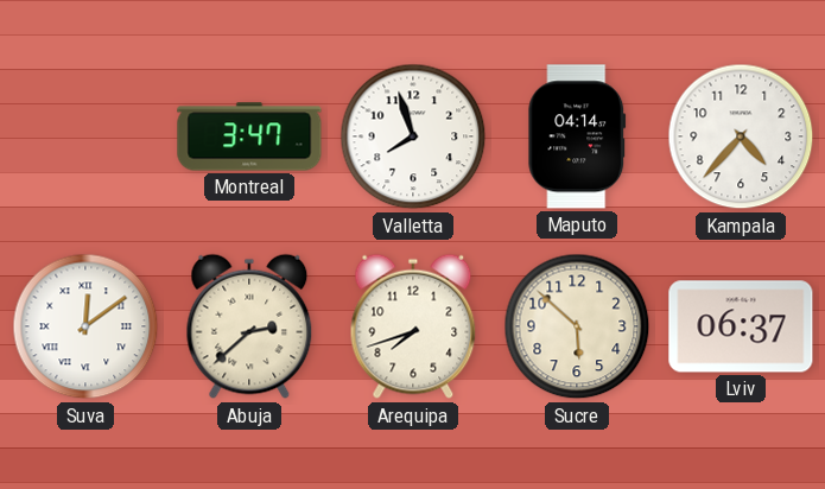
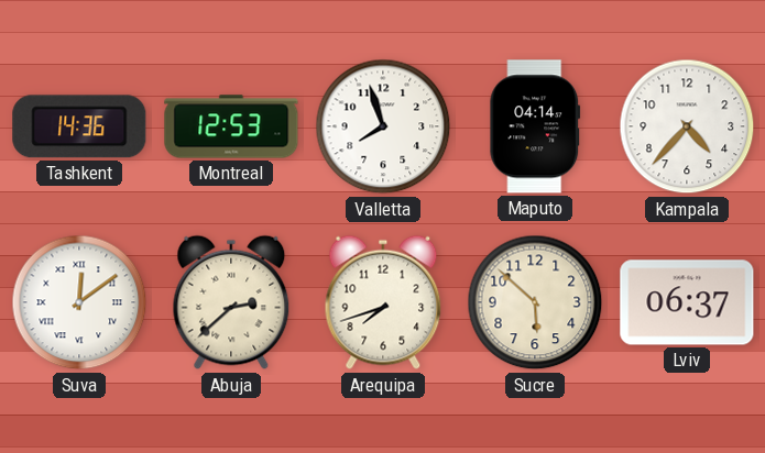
Tashkent: none -> 14:36 (79, 126)
Montreal: 3:47 -> 12:53 (231, 126)
